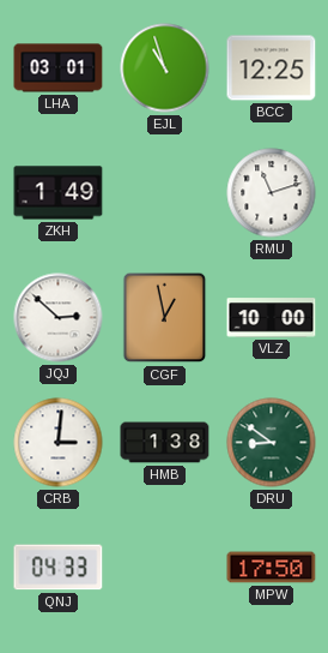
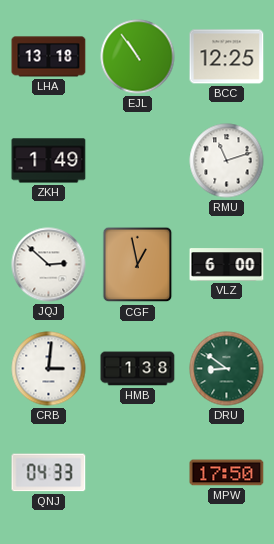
LHA: 03:01 -> 13:18 (49, 57)
EJL: 10:57 -> 10:54 (138, 57)
VLZ: 10:00 -> 6:00 (227, 265)
